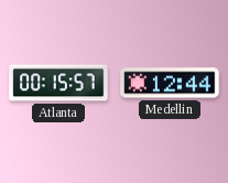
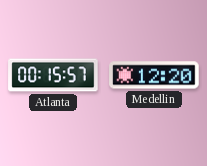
Medellin: 12:44 -> 12:20 (154, 75)
